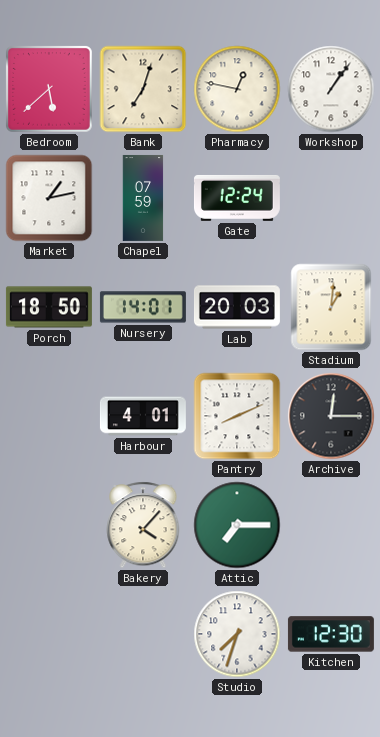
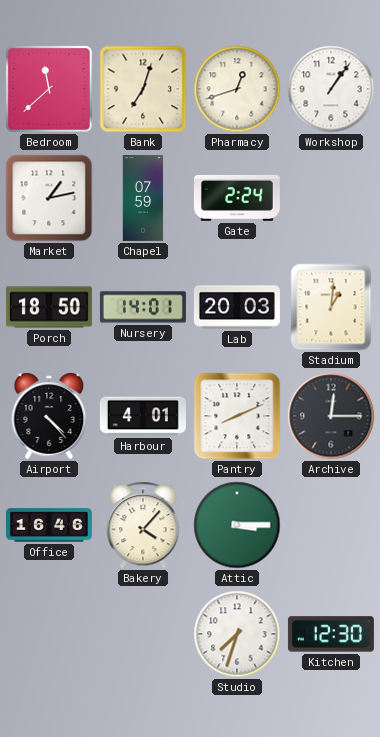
Bedroom: 5:38 -> 11:38 (49, 89)
Pharmacy: 12:47 -> 12:42 (237, 89)
Gate: 12:24 -> 2:24 (237, 198)
Airport: none -> 4:23 (49, 416)
Office: none -> 16:46 (49, 525)
Attic: 7:15 -> 3:15 (237, 525)
